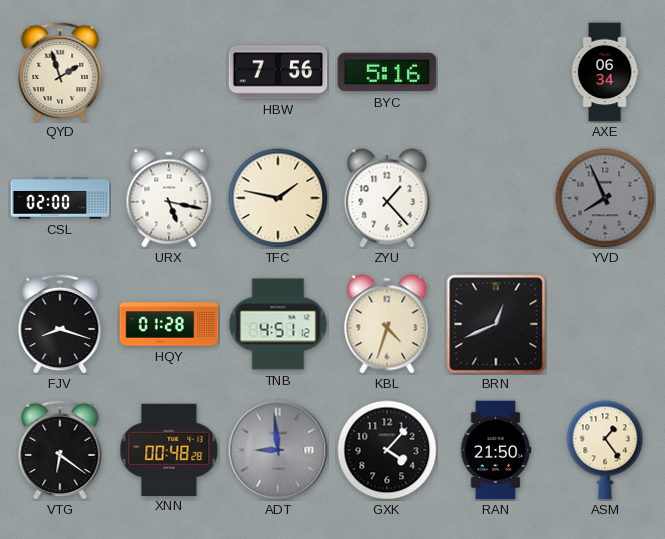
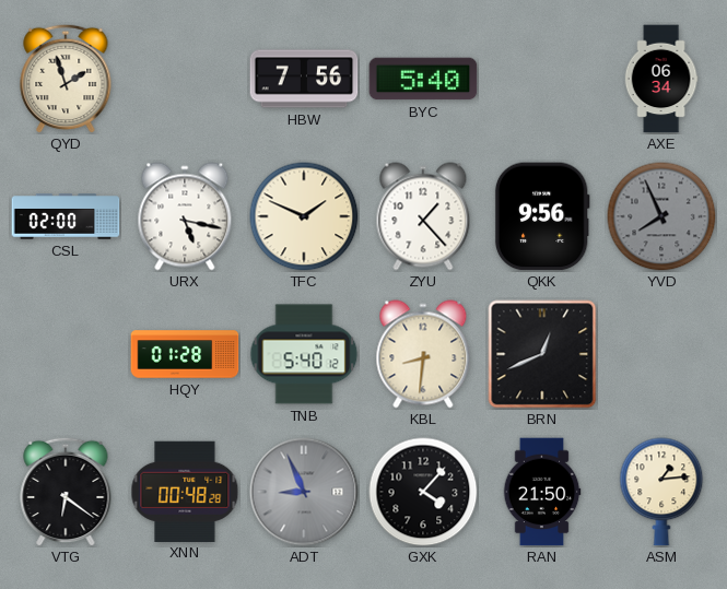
BYC: 5:16 -> 5:40 (423, 79)
TFC: 1:47 -> 1:49 (304, 216)
QKK: none -> 9:56 (542, 216)
FJV: 8:18 -> none (60, 324)
TNB: 4:51 -> 5:40 (304, 354)
KBL: 4:33 -> 8:31 (423, 354)
ADT: 8:59 -> 8:56 (304, 492)
ASM: 1:24 -> 1:14 (661, 492)
